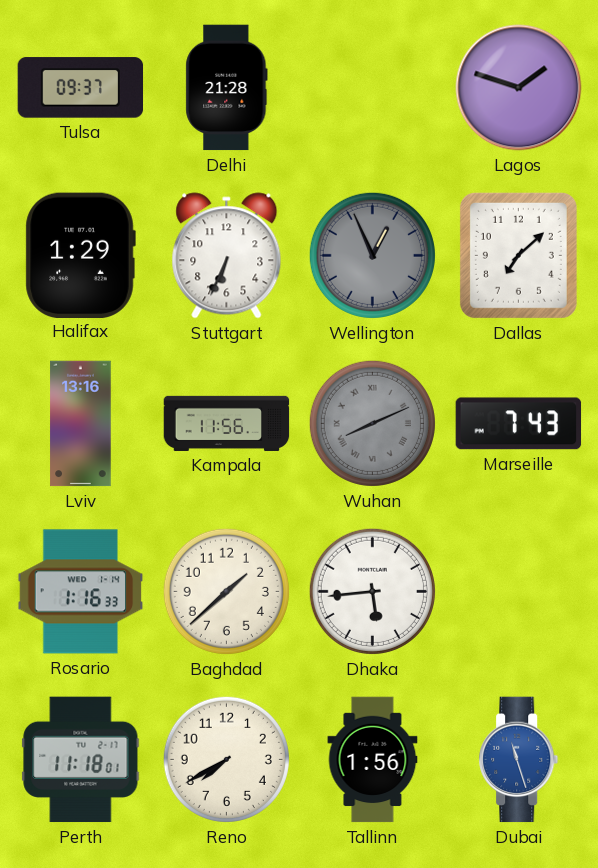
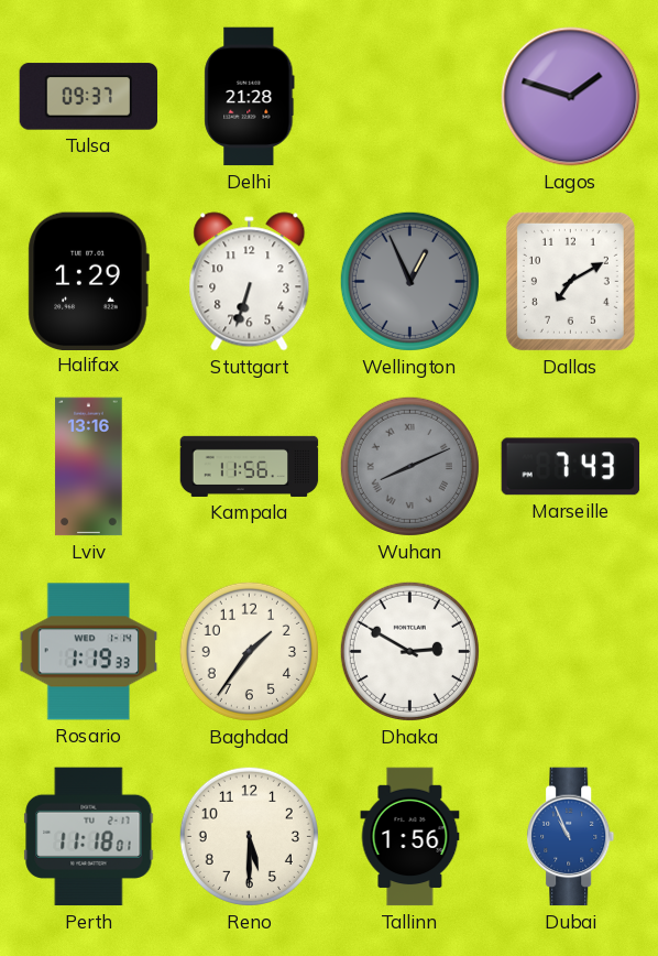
Stuttgart: 6:34 -> 6:33 (250, 282)
Dallas: 7:08 -> 7:10 (570, 281)
Rosario: 1:16 -> 1:19 (89, 652)
Baghdad: 1:38 -> 1:36 (249, 651)
Dhaka: 5:44 -> 2:50 (409, 651)
Reno: 7:40 -> 5:30 (249, 836)
Dubai: 11:27 -> 10:56 (571, 837)
